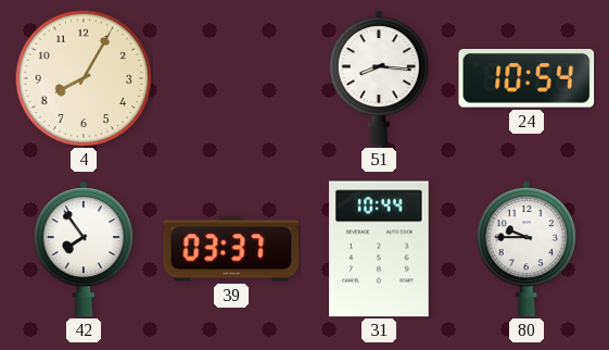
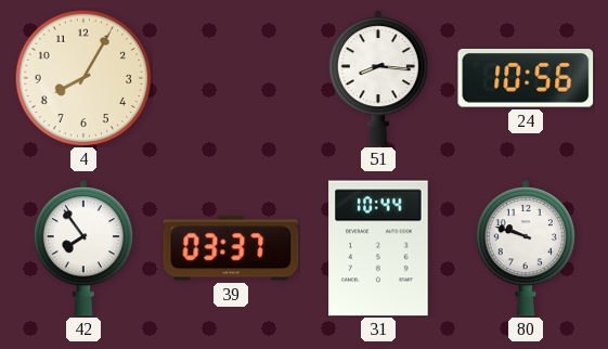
24: 10:54 -> 10:56 (526, 79)
80: 9:45 -> 9:48 (526, 248)
